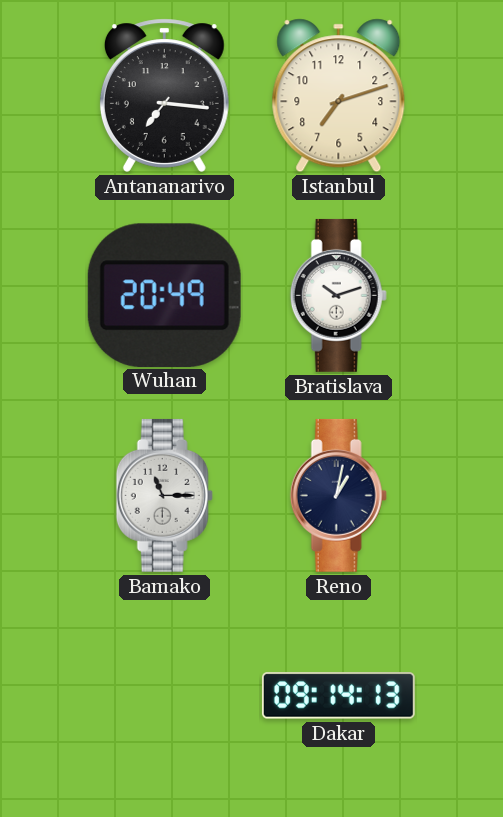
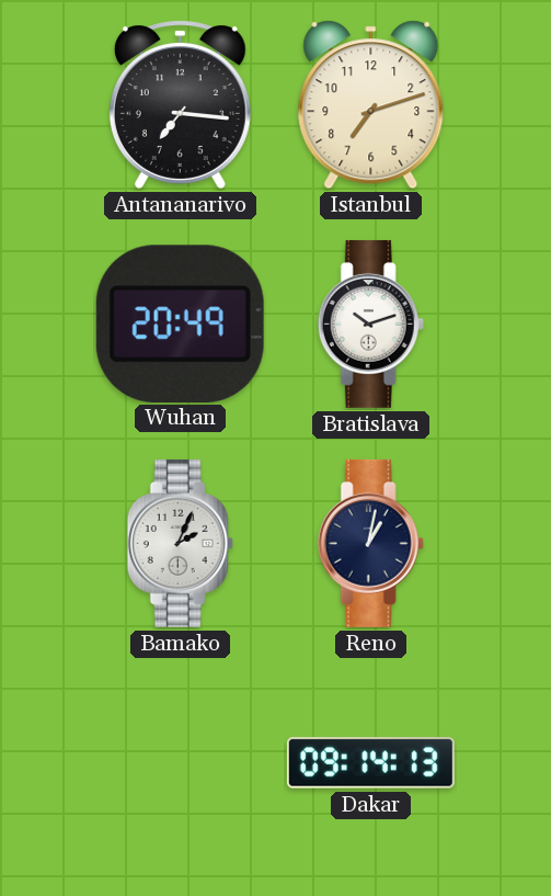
Bamako: 11:15 -> 2:04 (180, 543)
